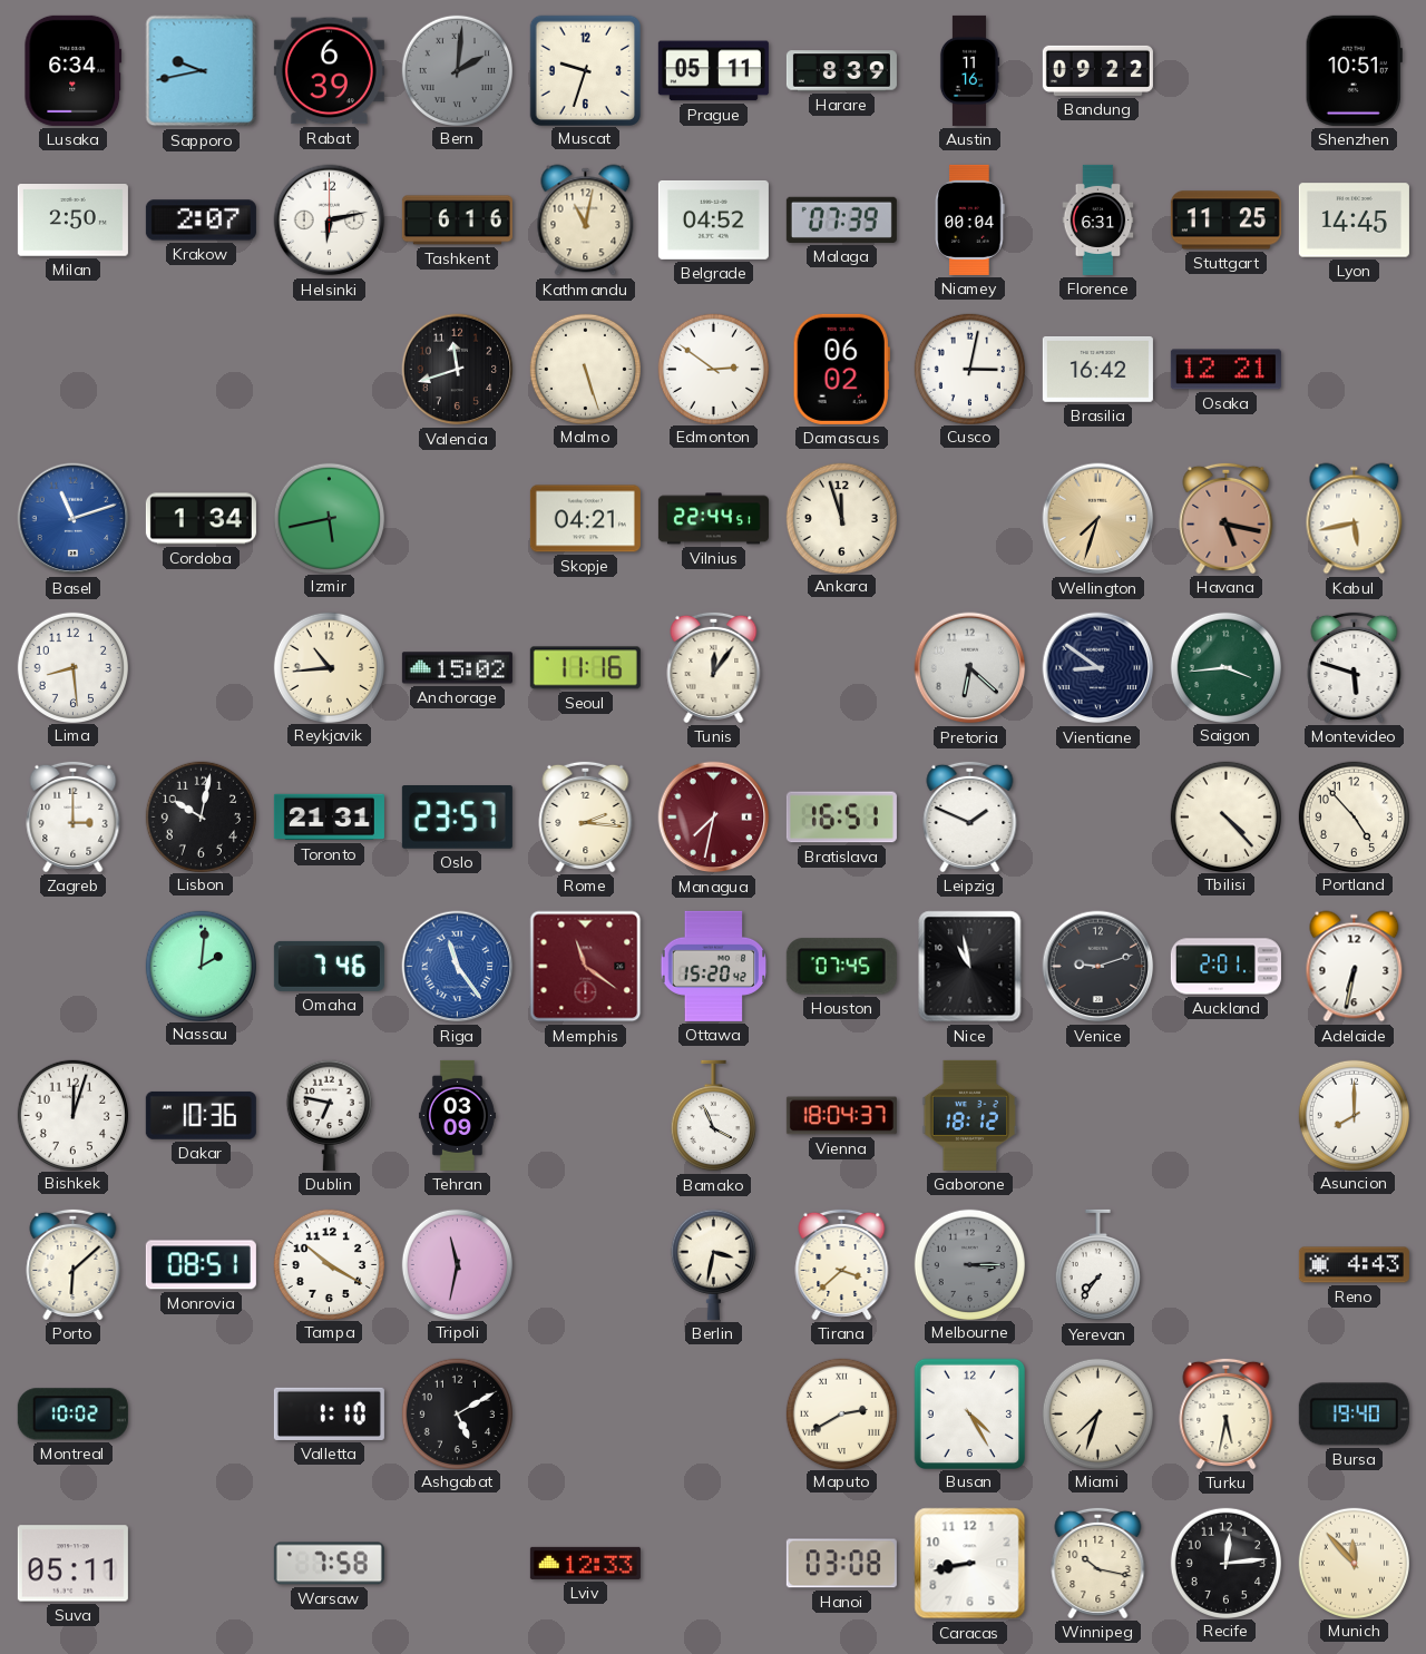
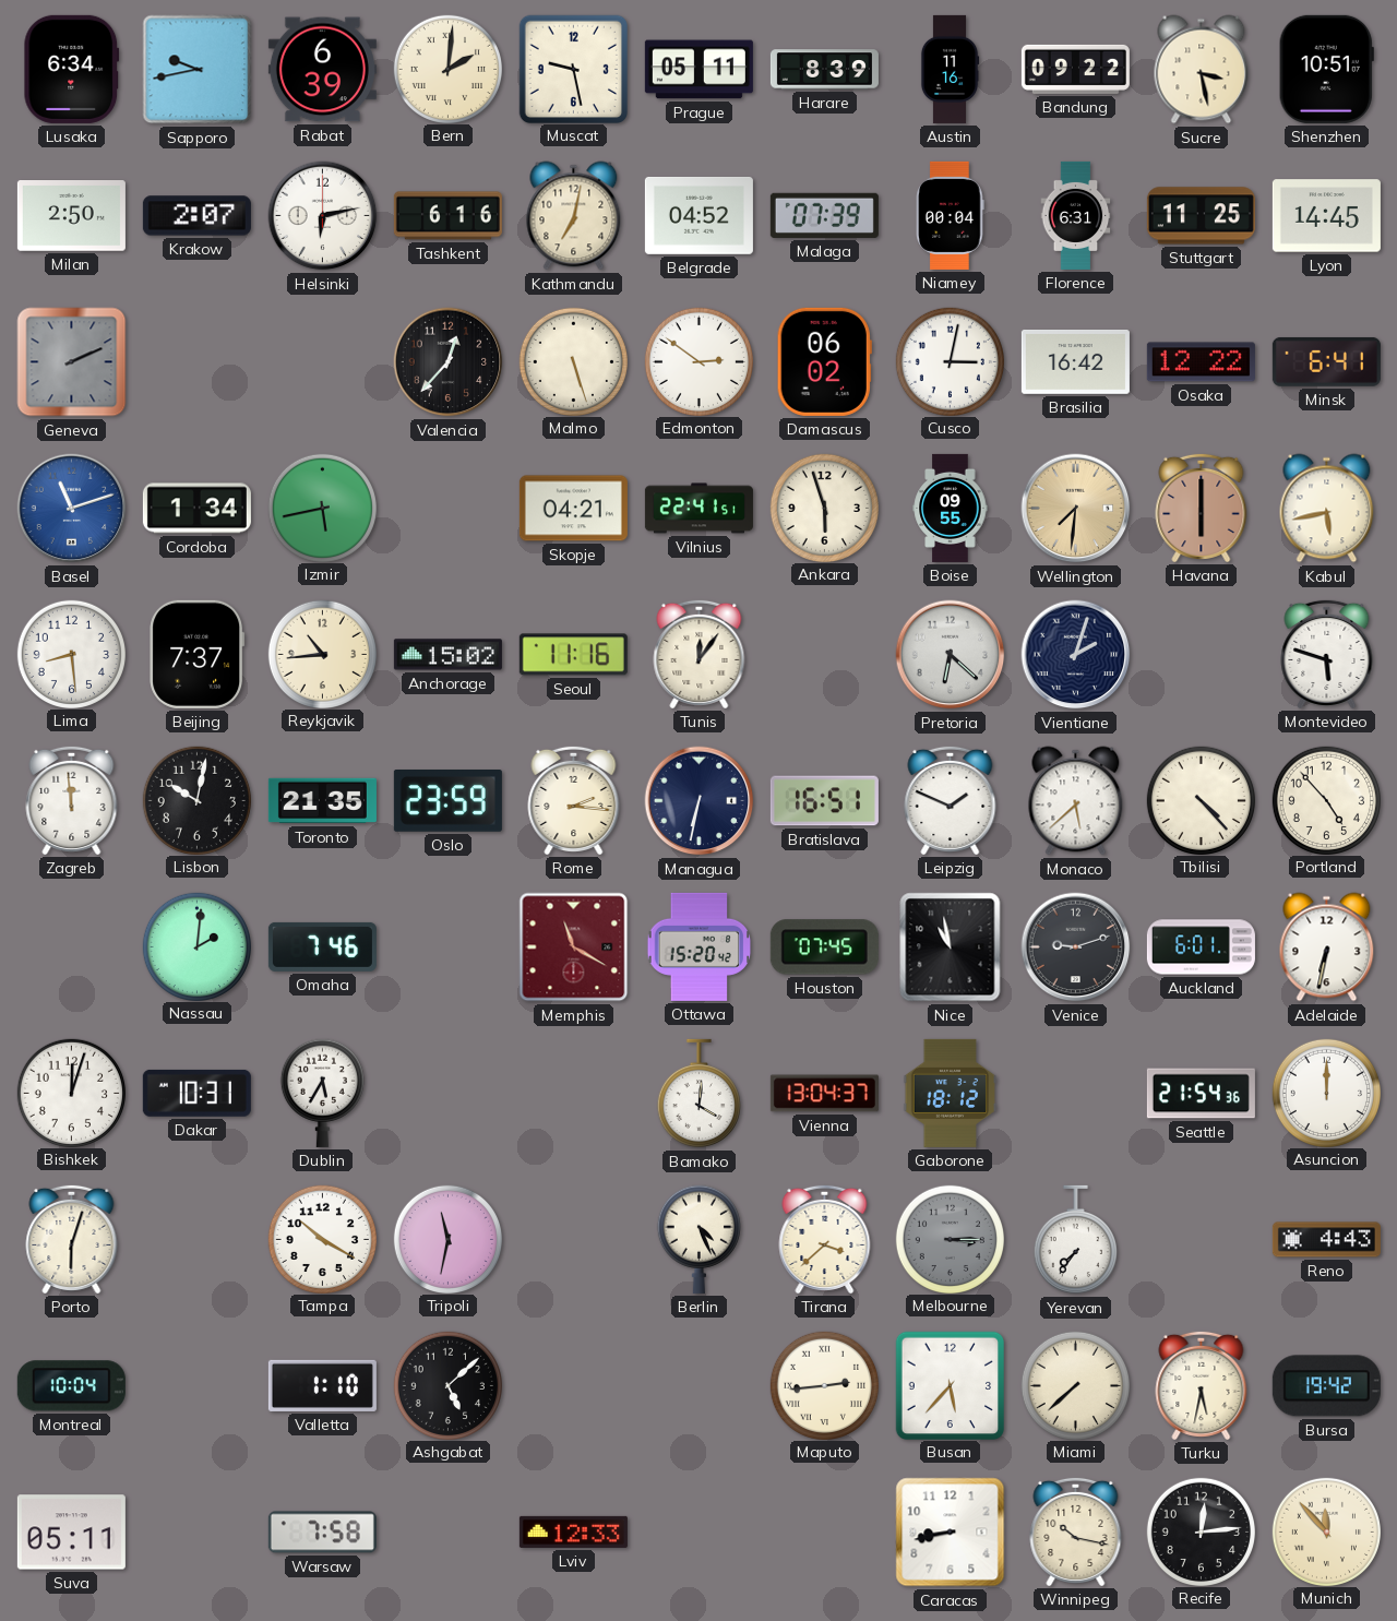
Bern dial: grey -> cream (447, 69)
Muscat: 9:33 -> 9:28 (573, 69)
Sucre: none -> 3:28 (1202, 70)
Kathmandu: 11:02 -> 7:02 (574, 216)
Geneva: none -> 2:11 (72, 362)
Valencia: 11:42 -> 12:37 (449, 362)
Osaka: 12:21 -> 12:22 (1201, 362)
Minsk: none -> 6:41 (1326, 361)
Vilnius: 22:44 -> 22:41 (698, 509)
Ankara: 11:57 -> 5:57 (824, 508)
Boise: none -> 09:55 (951, 508)
Wellington: 7:33 -> 7:31 (1076, 509)
Havana: 5:17 -> 6:00 (1202, 508)
Beijing: none -> 7:37 (198, 654)
Vientiane: 8:51 -> 2:03 (1076, 655)
Saigon: 3:44 -> none (1225, 667)
Zagreb: 3:00 -> 11:59 (72, 800)
Toronto: 21:31 -> 21:35 (322, 801)
Oslo: 23:57 -> 23:59 (447, 801)
Managua: 7:32 -> 6:32 (700, 801)
Managua dial: burgundy -> navy (700, 801)
Monaco: none -> 5:38 (1076, 801)
Riga: 11:24 -> none (458, 967)
Memphis: 11:21 -> 11:20 (574, 947)
Auckland: 2:01 -> 6:01 (1201, 947)
Dakar: 10:36 -> 10:31 (196, 1093)
Dublin: 6:47 -> 5:35 (322, 1093)
Tehran: 03:09 -> none (457, 1115)
Bamako: 3:56 -> 4:01 (698, 1094)
Vienna: 18:04 -> 13:04 (824, 1094)
Seattle: none -> 21:54 (1201, 1094)
Asuncion: 8:00 -> 12:00 (1326, 1093)
Porto: 6:08 -> 6:03 (72, 1239)
Monrovia: 08:51 -> none (201, 1265)
Berlin: 3:32 -> 4:26 (698, 1239)
Montreal: 10:02 -> 10:04 (71, 1386)
Ashgabat: 5:10 -> 5:08 (447, 1385)
Maputo: 2:40 -> 2:44 (824, 1385)
Busan: 4:25 -> 5:37 (950, 1385)
Miami: 7:33 -> 7:38 (1075, 1385)
Bursa: 19:40 -> 19:42 (1326, 1386)
Hanoi: 03:08 -> none (841, 1564)
